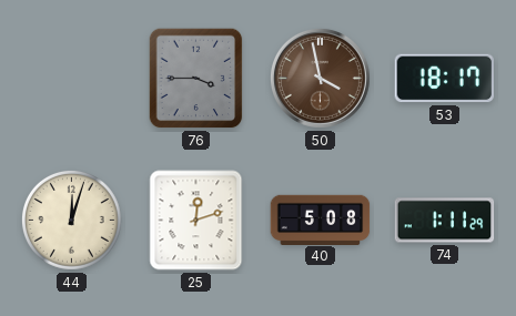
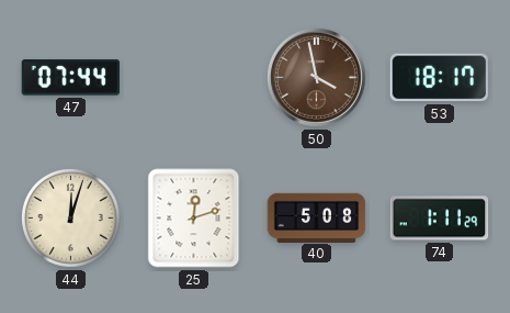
47: none -> 07:44 (71, 78)
76: 3:45 -> none (196, 79)
